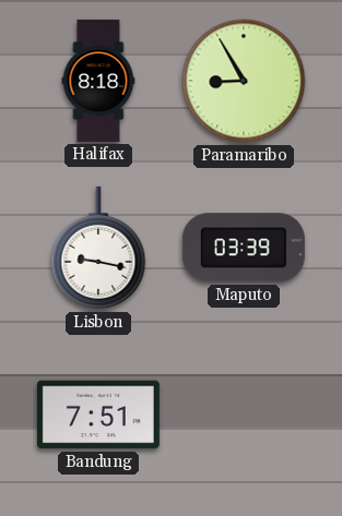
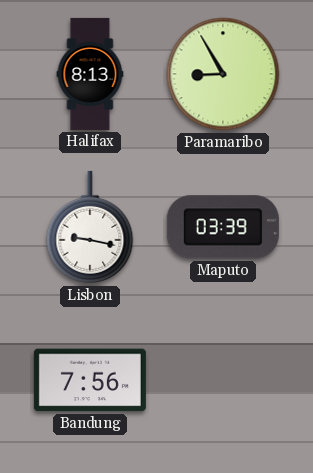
Halifax: 8:18 -> 8:13 (90, 74)
Bandung: 7:51 -> 7:56 (90, 380)
